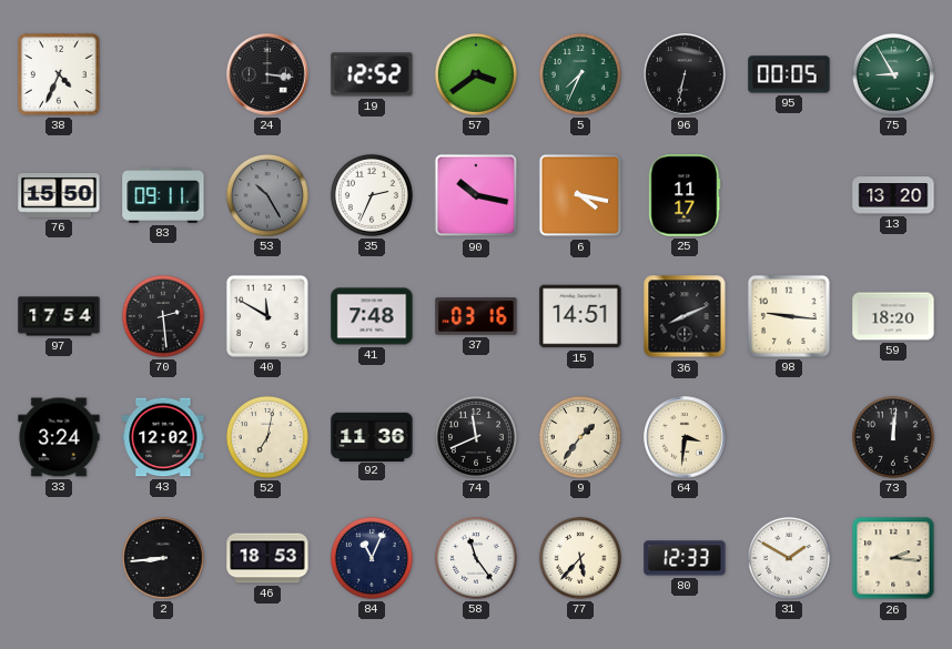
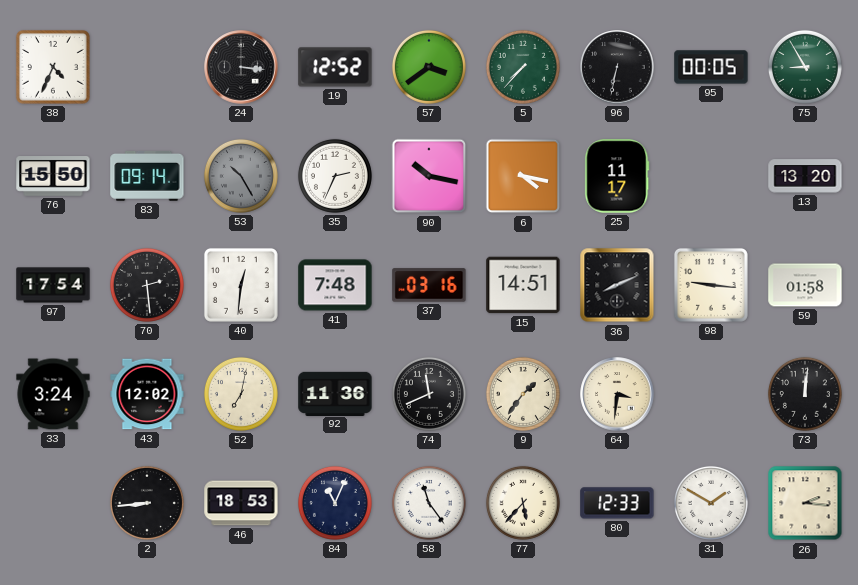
5: 7:34 -> 7:37 (523, 67)
83: 09:11 -> 09:14 (147, 176)
40: 11:50 -> 12:31 (241, 285)
59: 18:20 -> 01:58 (805, 285)
